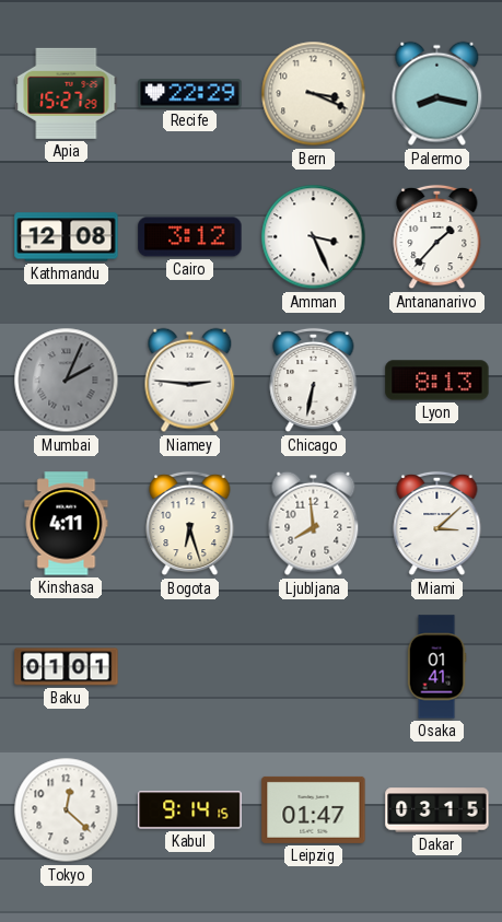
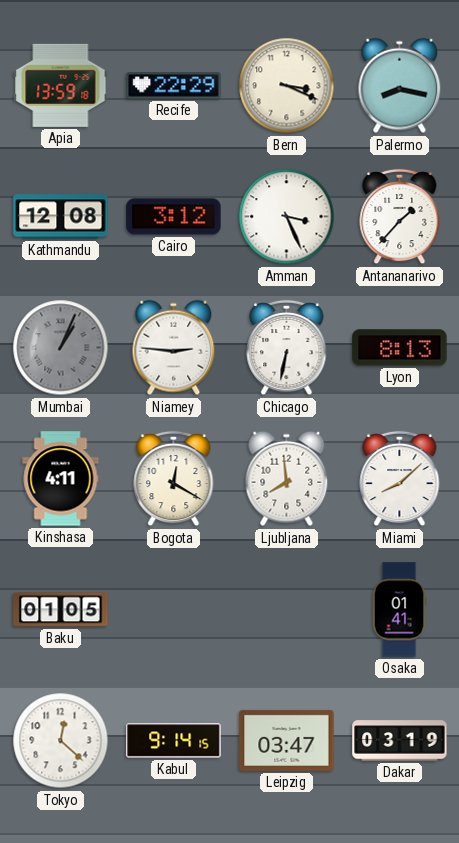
Apia: 15:27 -> 13:59 (61, 85)
Mumbai: 2:04 -> 1:04 (61, 348)
Bogota: 6:27 -> 12:20 (174, 479)
Miami: 3:08 -> 8:08 (400, 479)
Baku: 01:01 -> 01:05 (61, 610)
Leipzig: 01:47 -> 03:47 (287, 740)
Dakar: 03:15 -> 03:19 (400, 741)
